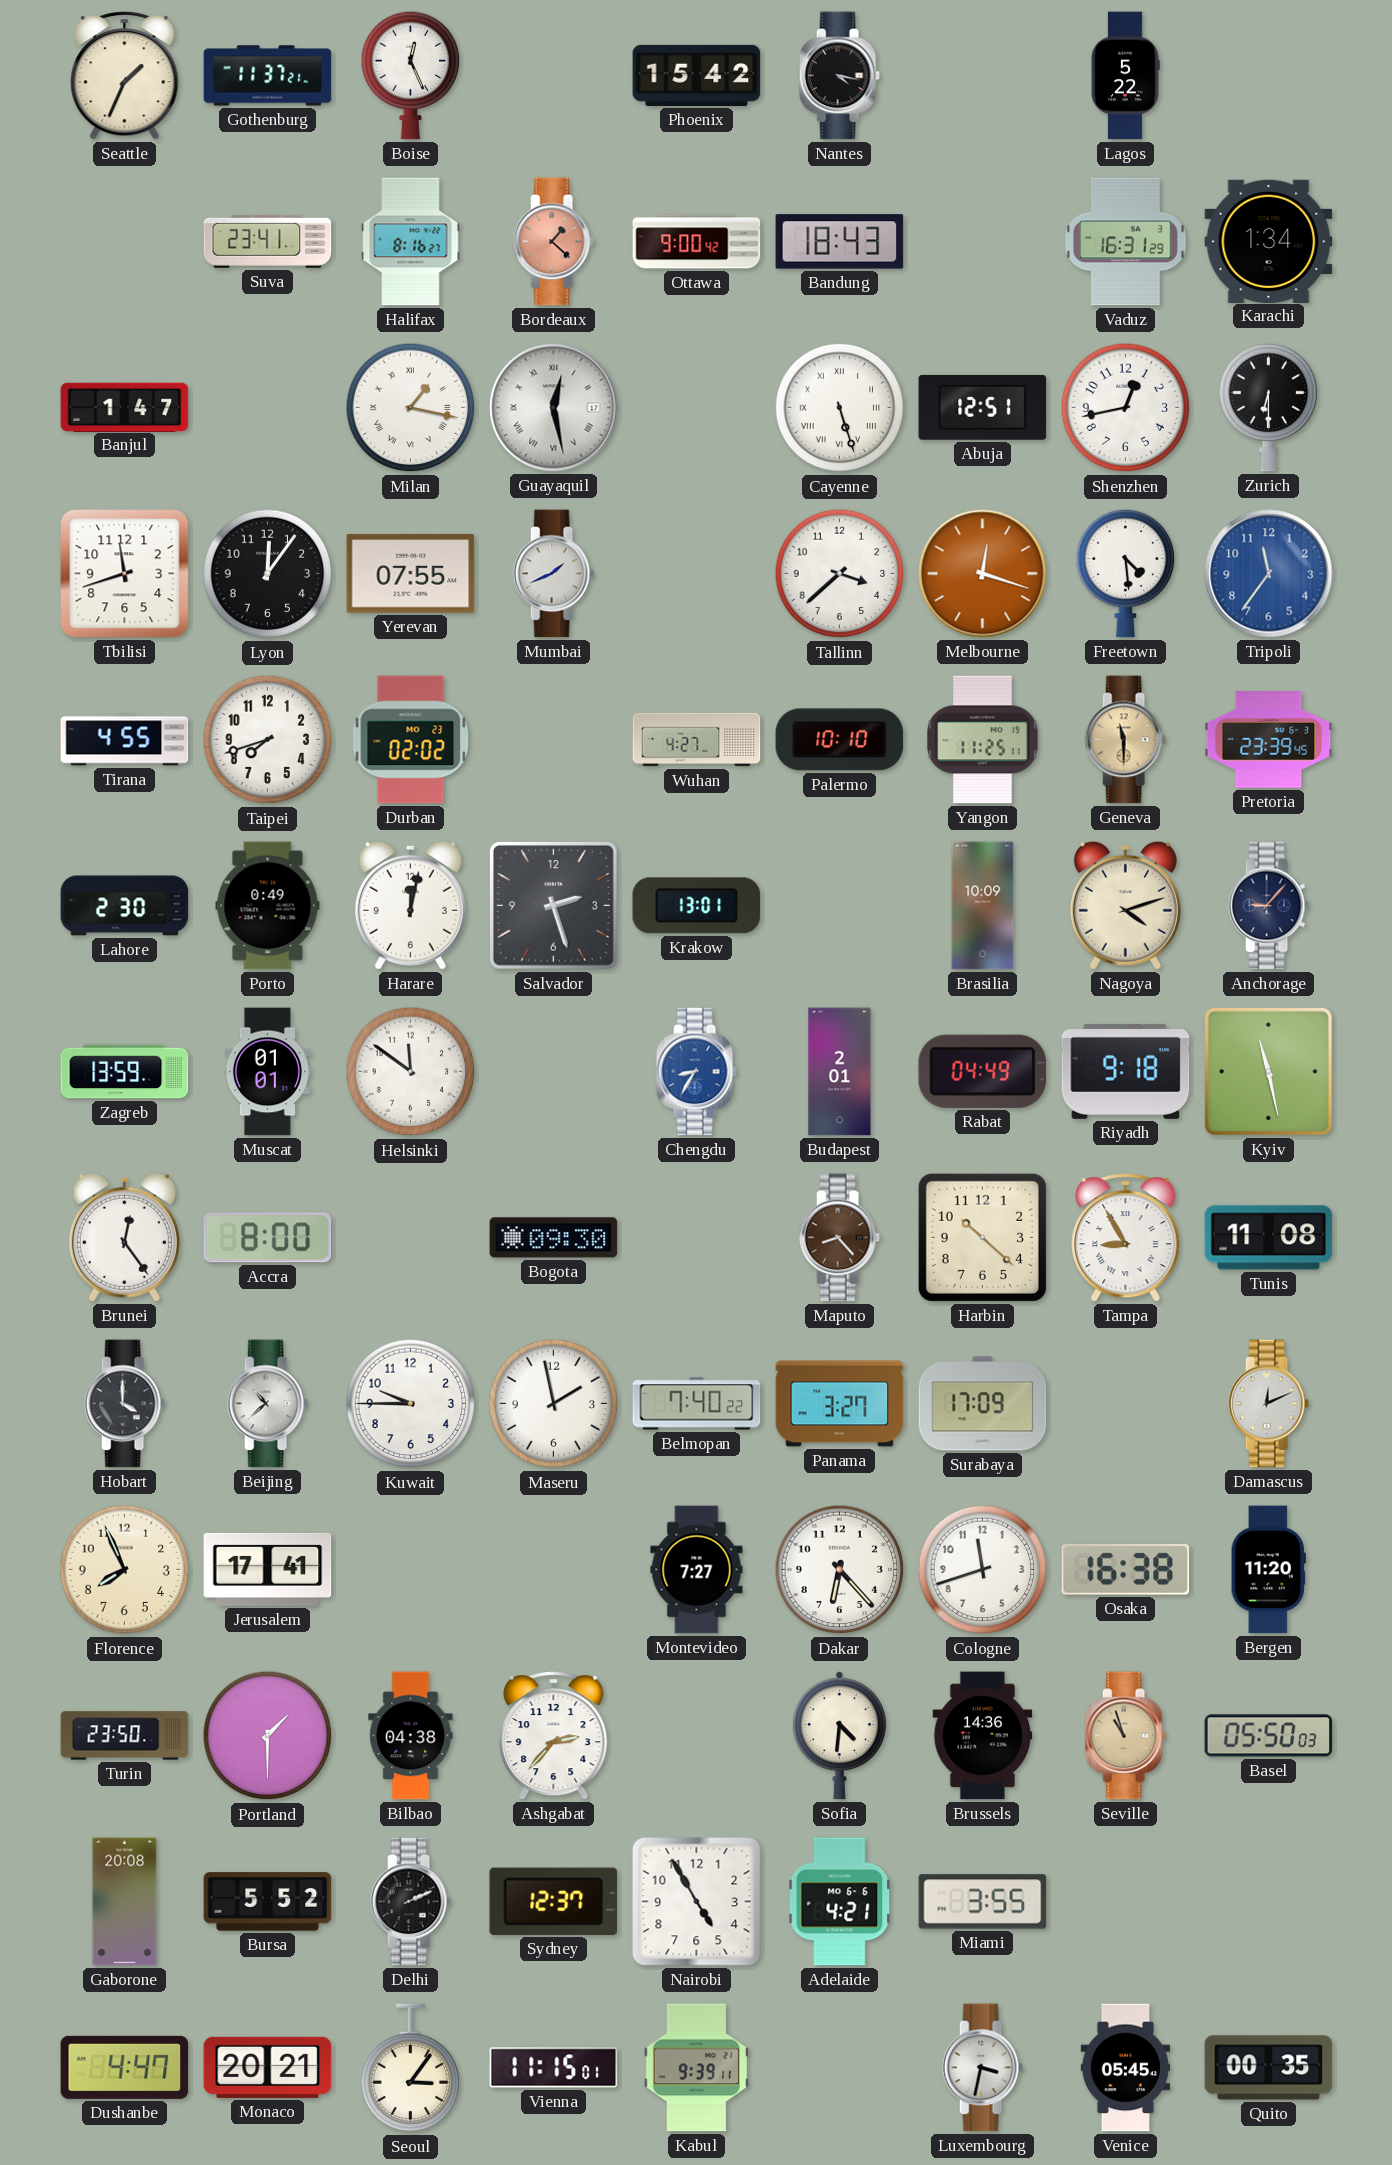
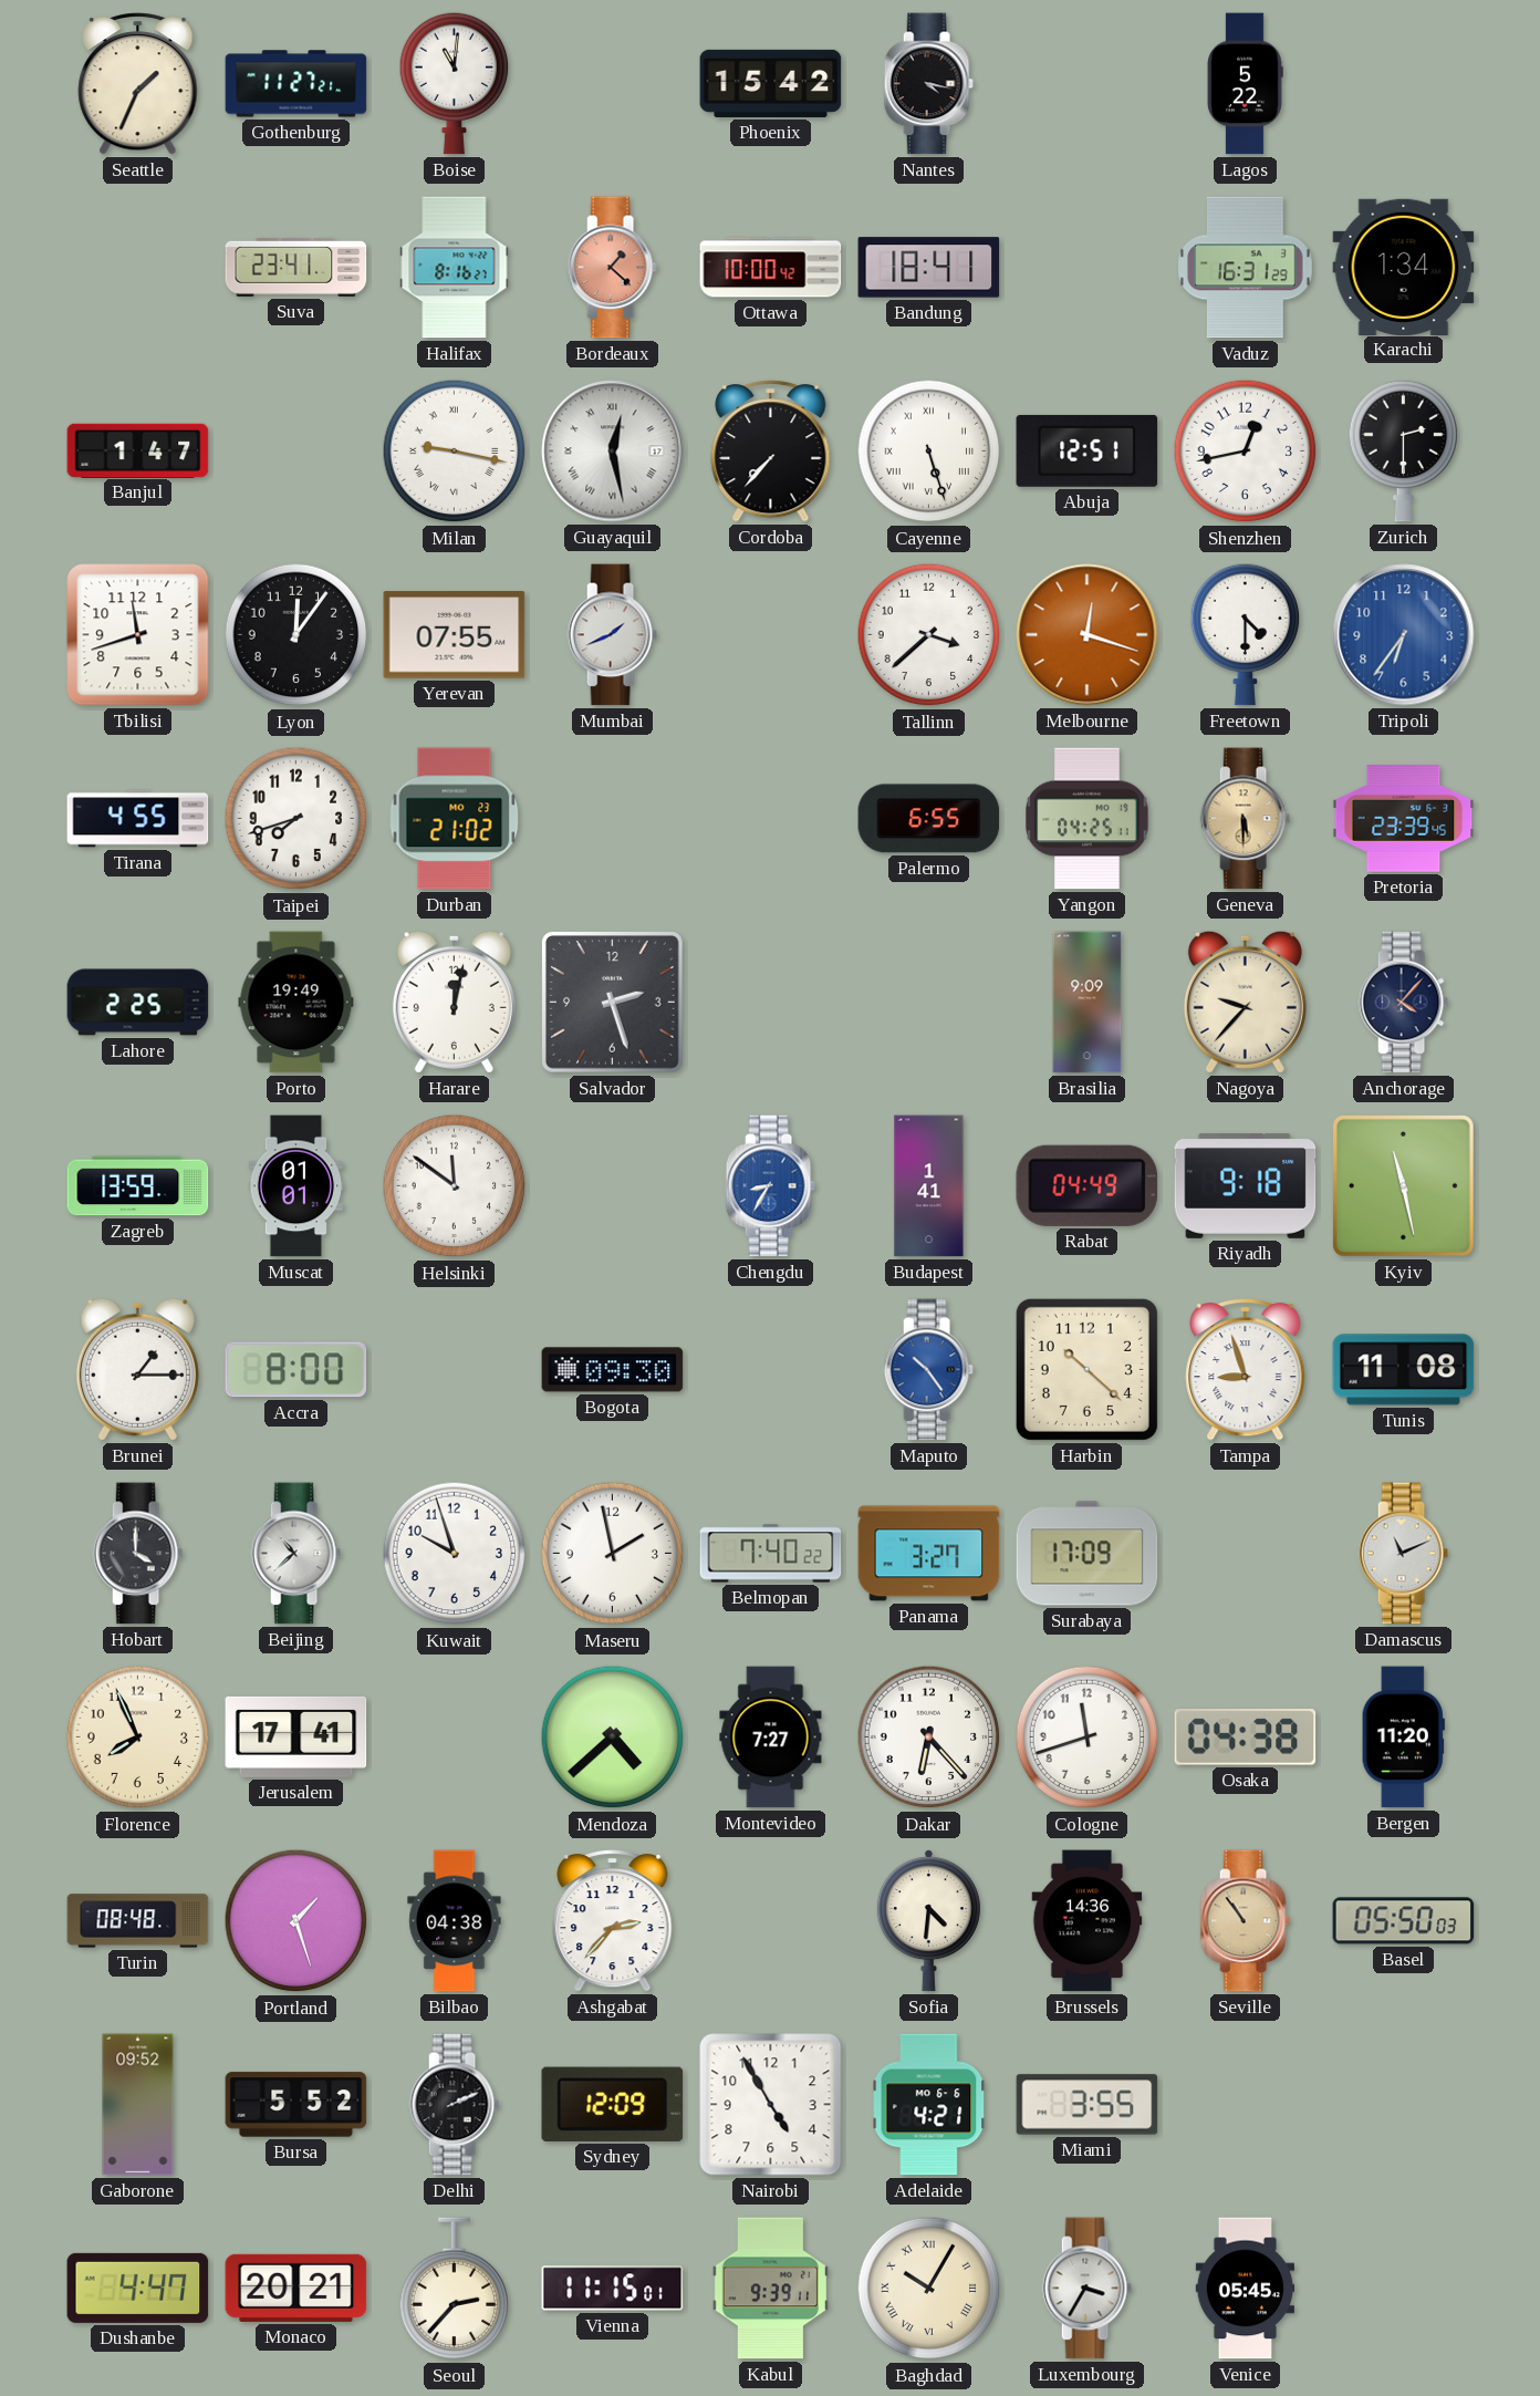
Gothenburg: 11:37 -> 11:27 (296, 84)
Boise: 12:26 -> 11:01 (455, 83)
Ottawa: 9:00 -> 10:00 (771, 268)
Bandung: 18:43 -> 18:41 (929, 268)
Milan: 1:17 -> 9:17 (455, 452)
Cordoba: none -> 7:37 (771, 452)
Zurich: 6:30 -> 2:30 (1404, 450)
Freetown: 4:29 -> 4:30 (1246, 634)
Tripoli: 11:36 -> 6:36 (1404, 635)
Durban: 02:02 -> 21:02 (455, 819)
Wuhan: 4:27 -> none (697, 740)
Palermo: 10:10 -> 6:55 (929, 819)
Yangon: 11:25 -> 04:25 (1088, 819)
Geneva: 11:30 -> 5:30 (1245, 819)
Lahore: 2:30 -> 2:25 (138, 1003)
Porto: 0:49 -> 19:49 (296, 1003)
Krakow: 13:01 -> none (697, 906)
Brasilia: 10:09 -> 9:09 (1088, 1003)
Nagoya: 4:12 -> 9:37 (1245, 1002)
Anchorage: 9:07 -> 4:07 (1403, 1003)
Budapest: 2:01 -> 1:41 (929, 1186)
Brunei: 12:24 -> 1:15 (137, 1369)
Maputo: 8:23 -> 10:24 (928, 1370)
Maputo dial: brown -> blue (928, 1370)
Tampa: 8:55 -> 8:57 (1246, 1370)
Kuwait: 9:45 -> 9:57 (455, 1554)
Damascus: 12:11 -> 11:11 (1403, 1554)
Mendoza: none -> 4:38 (613, 1738)
Osaka: 16:38 -> 04:38 (1246, 1738)
Turin: 23:50 -> 08:48 (138, 1921)
Portland: 1:30 -> 1:27 (296, 1921)
Seville: 10:57 -> 10:54 (1245, 1921)
Gaborone: 20:08 -> 09:52 (138, 2105)
Sydney: 12:37 -> 12:09 (613, 2104)
Seoul: 3:06 -> 2:37 (455, 2289)
Baghdad: none -> 10:05 (929, 2289)
Luxembourg: 3:32 -> 3:35 (1086, 2289)
Quito: 00:35 -> none (1269, 2068)
